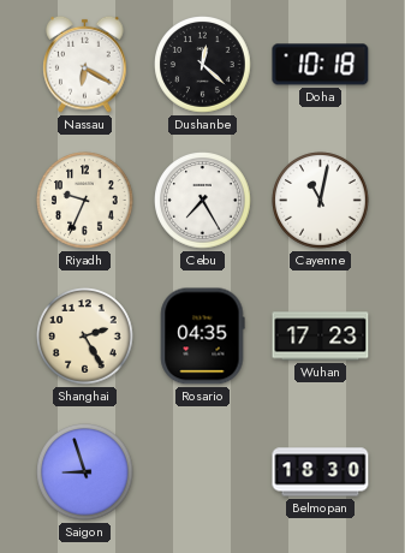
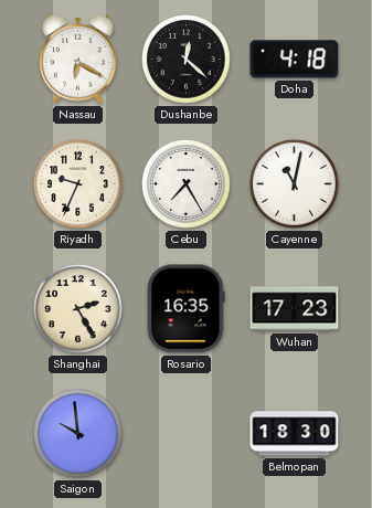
Doha: 10:18 -> 4:18 (295, 60)
Rosario: 04:35 -> 16:35 (185, 309)
Saigon: 8:57 -> 9:59 (78, 434)
